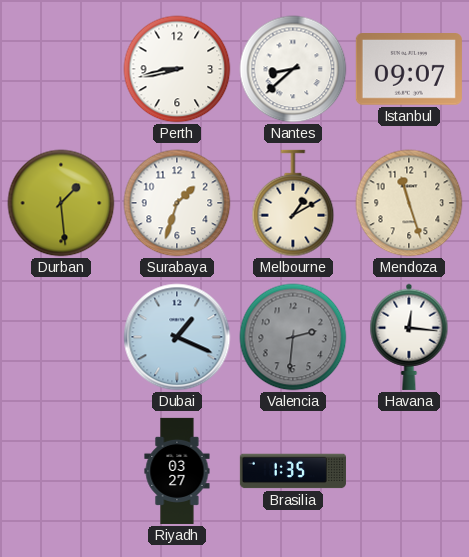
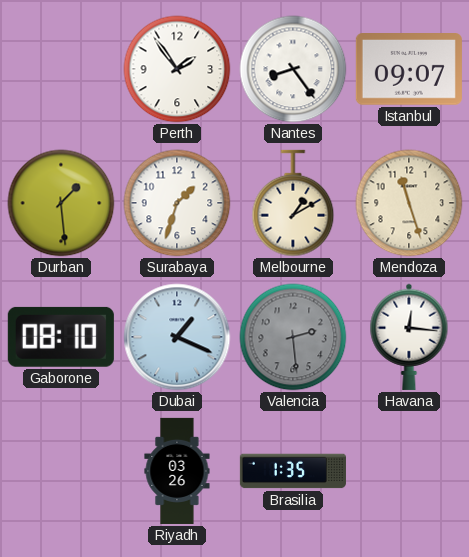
Perth: 8:43 -> 1:54 (177, 69)
Nantes: 8:38 -> 8:24 (293, 69)
Gaborone: none -> 08:10 (61, 337)
Valencia: 2:31 -> 2:29 (293, 337)
Riyadh: 03:27 -> 03:26 (177, 471)
